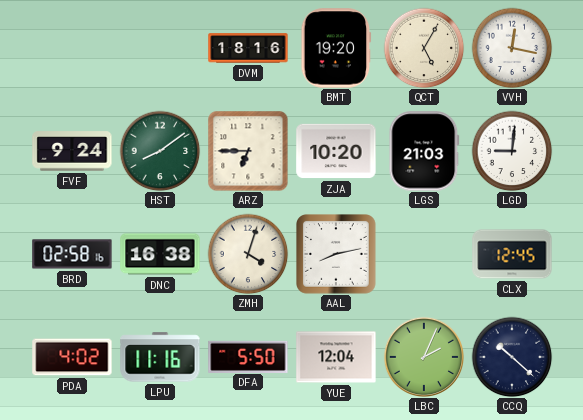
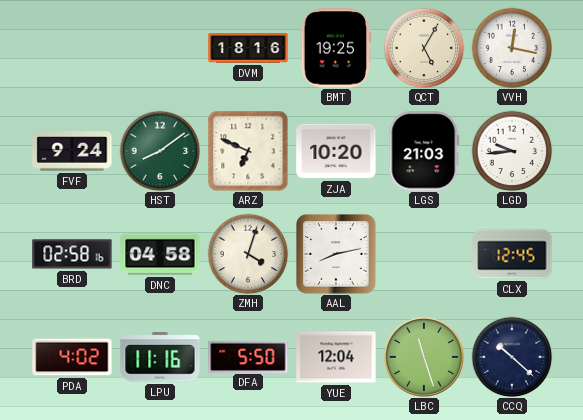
BMT: 19:20 -> 19:25 (336, 48)
ARZ: 6:45 -> 6:49 (248, 151)
LGD: 9:01 -> 9:44 (512, 151)
DNC: 16:38 -> 04:58 (160, 254)
LBC: 2:04 -> 11:27 (423, 356)
